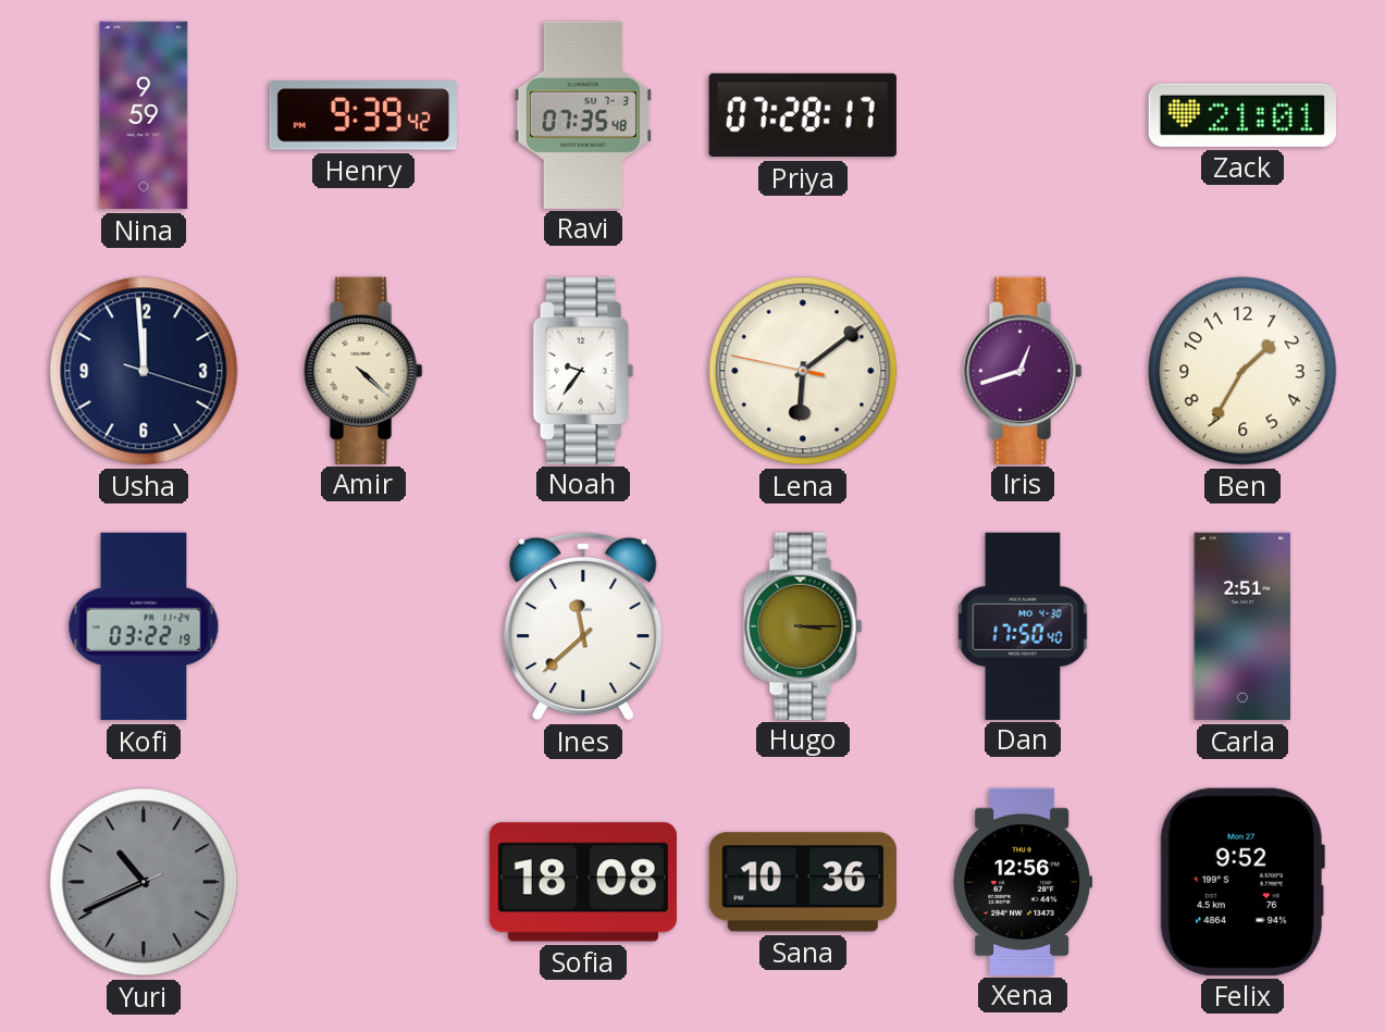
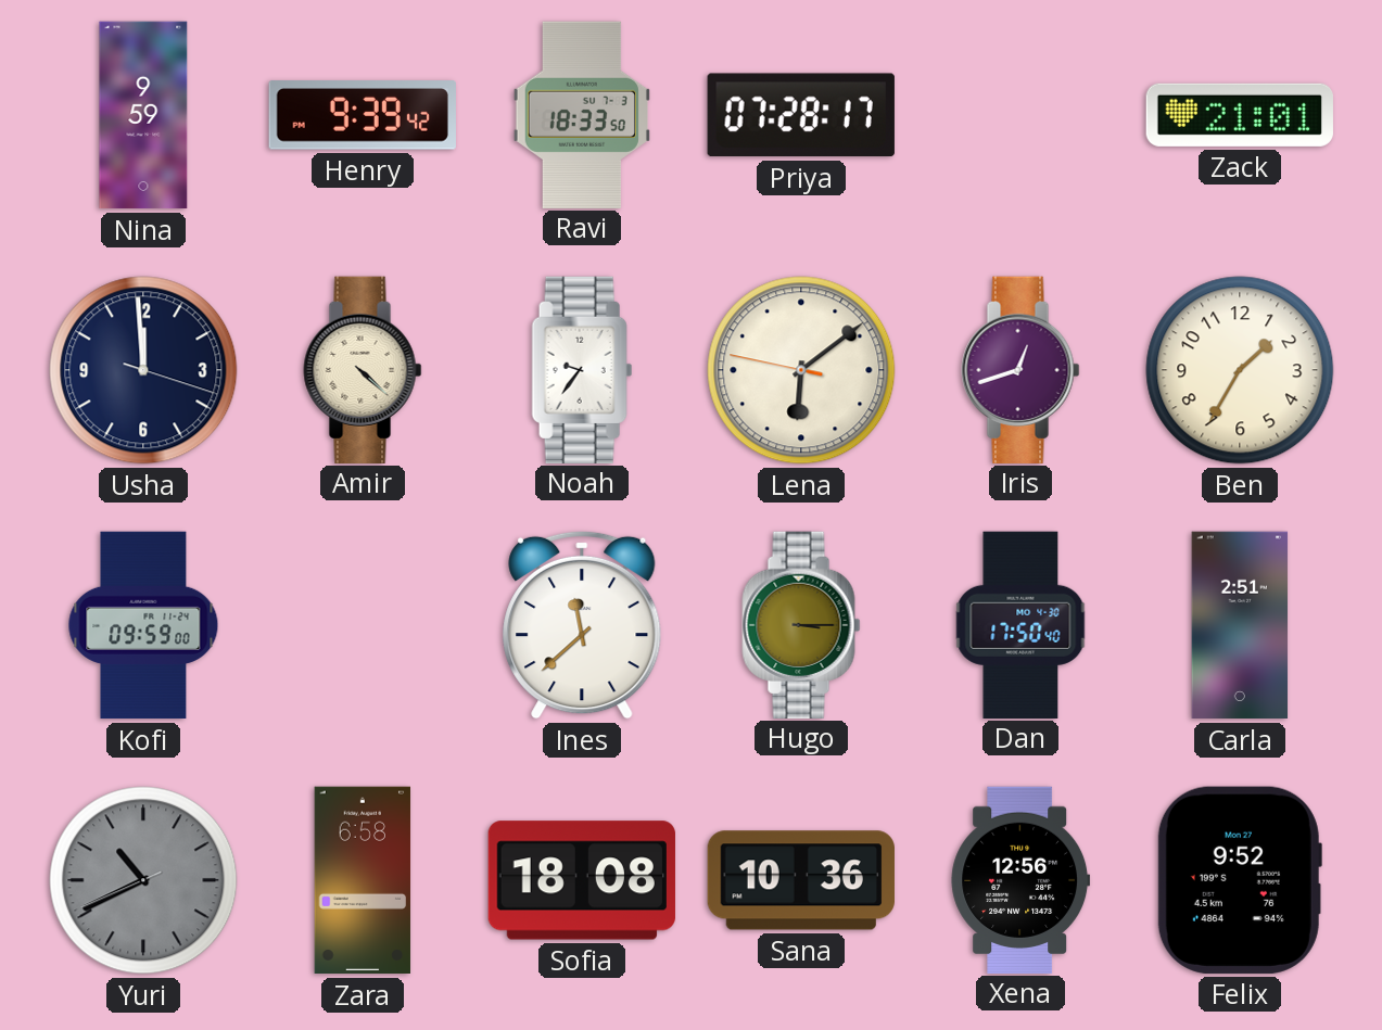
Ravi: 07:35 -> 18:33 (582, 114)
Kofi: 03:22 -> 09:59 (143, 625)
Zara: none -> 6:58 (363, 880)
